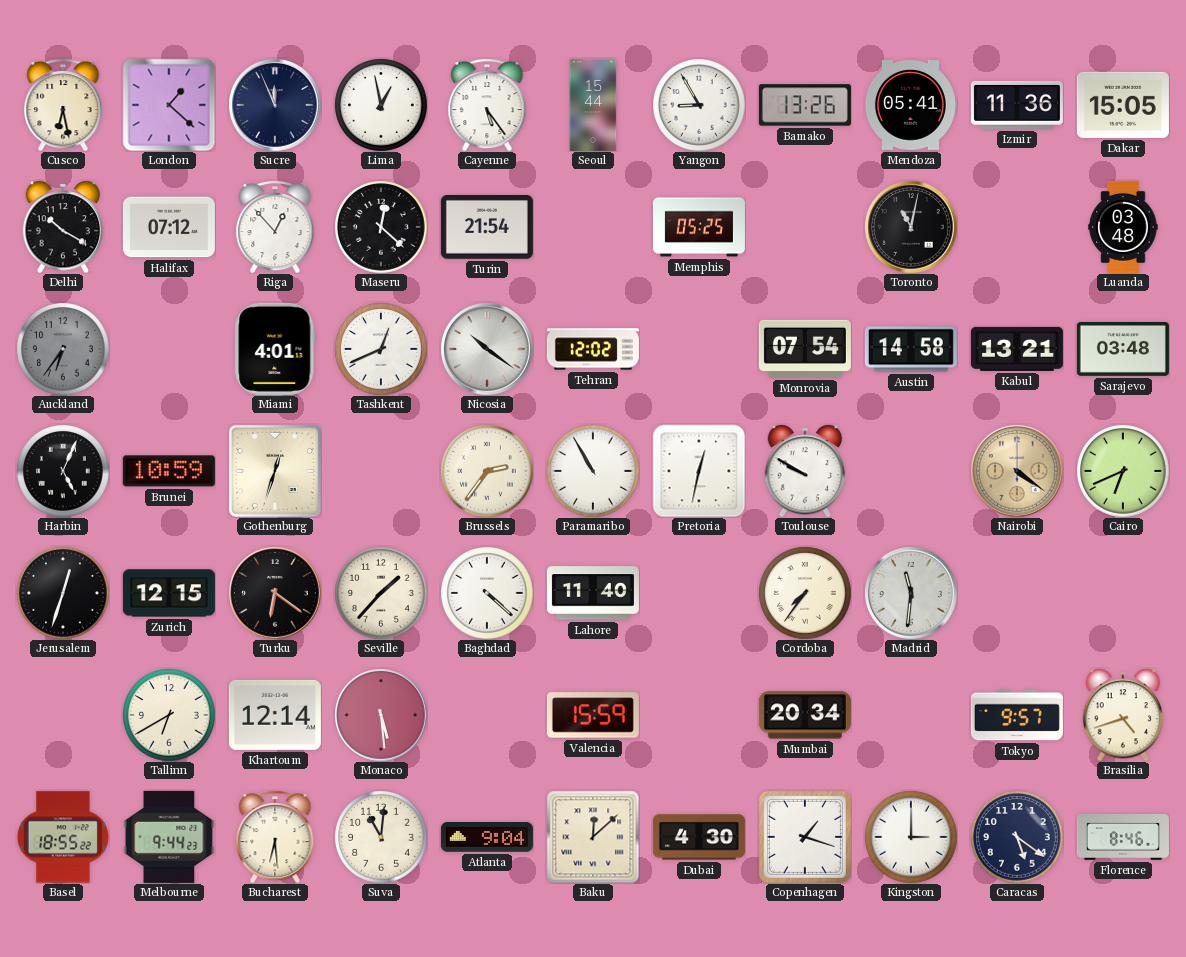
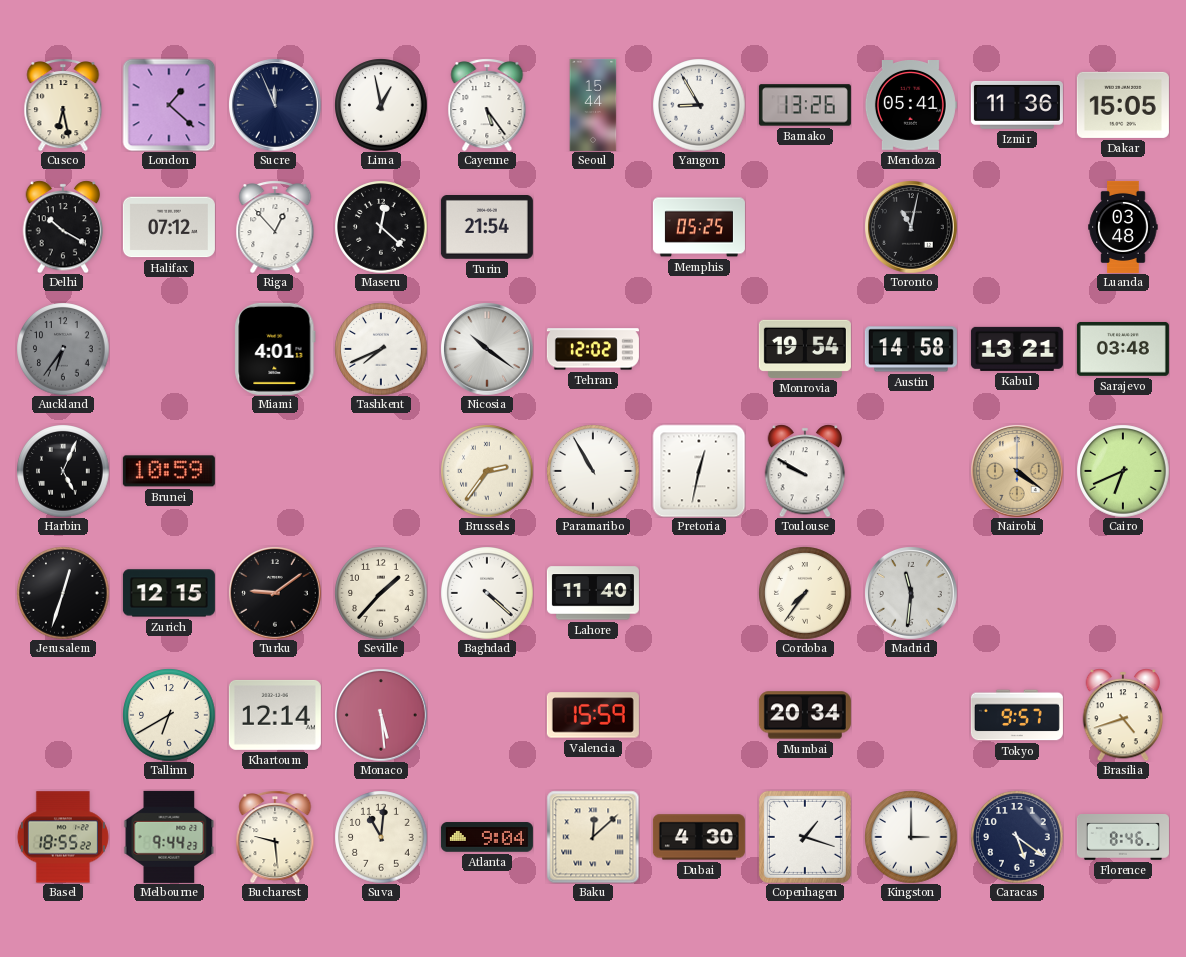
Tashkent: 12:41 -> 7:41 (381, 349)
Monrovia: 07:54 -> 19:54 (805, 349)
Gothenburg: 12:33 -> none (275, 471)
Turku: 6:21 -> 9:09 (275, 593)
Bucharest: 6:29 -> 9:29 (275, 837)
